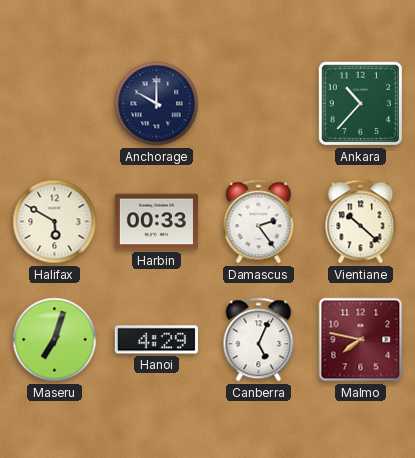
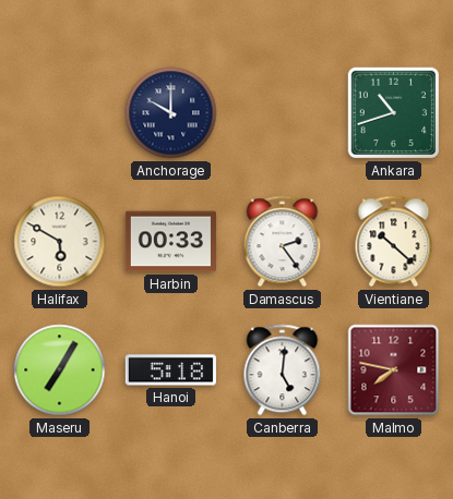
Ankara: 10:37 -> 10:42 (394, 113)
Maseru: 7:03 -> 7:05 (60, 370)
Hanoi: 4:29 -> 5:18 (170, 370)
Canberra: 5:04 -> 5:01 (283, 370)
